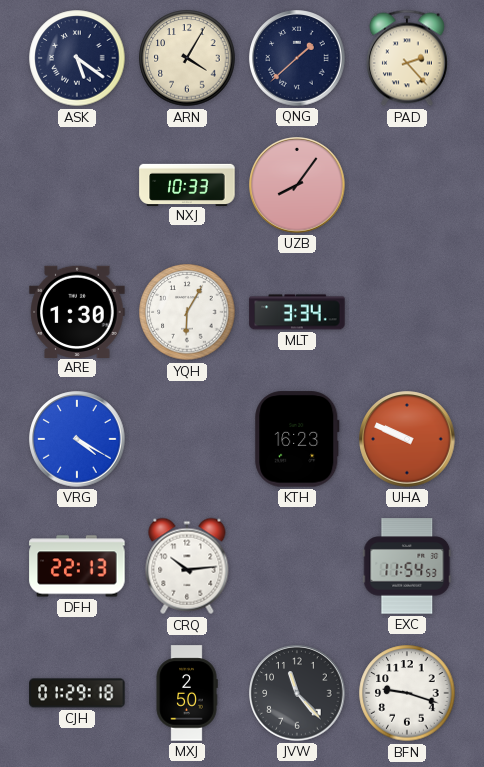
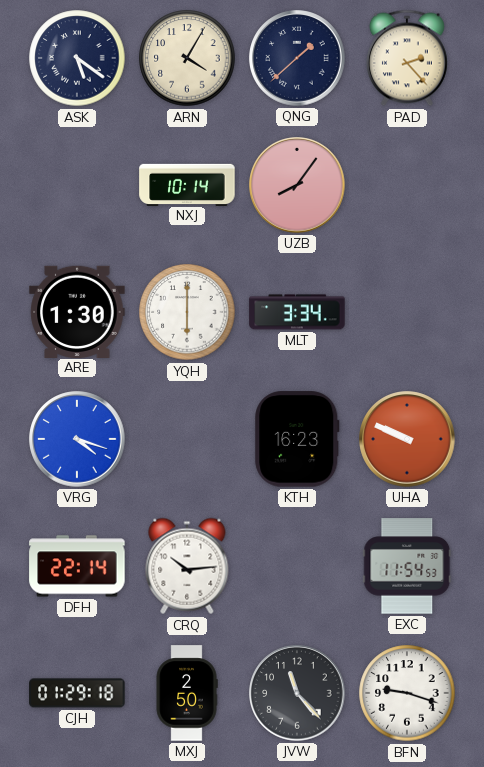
NXJ: 10:33 -> 10:14 (187, 184)
YQH: 6:05 -> 6:00 (187, 312)
VRG: 4:20 -> 4:18 (77, 439)
DFH: 22:13 -> 22:14 (77, 566)
